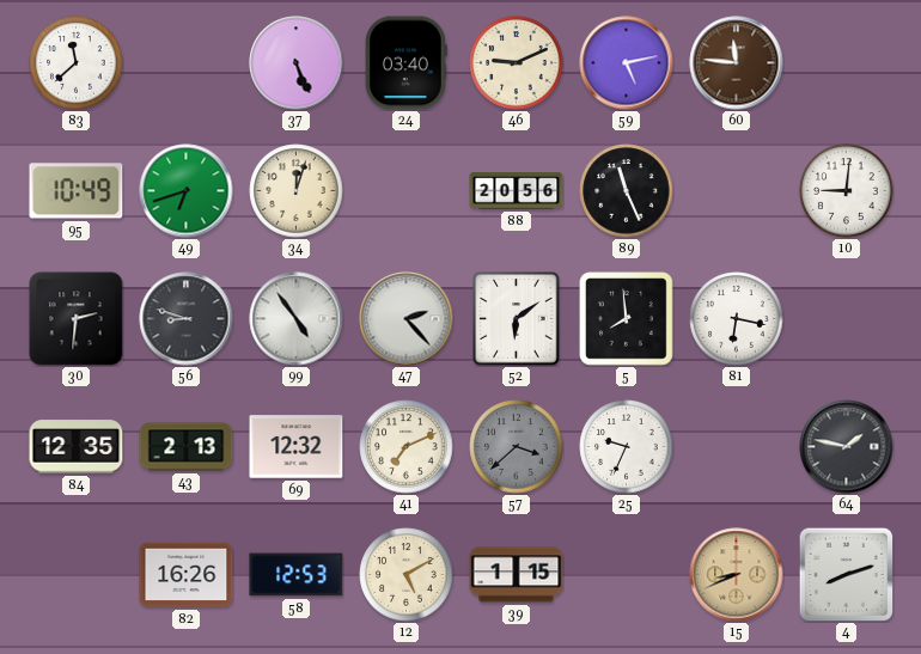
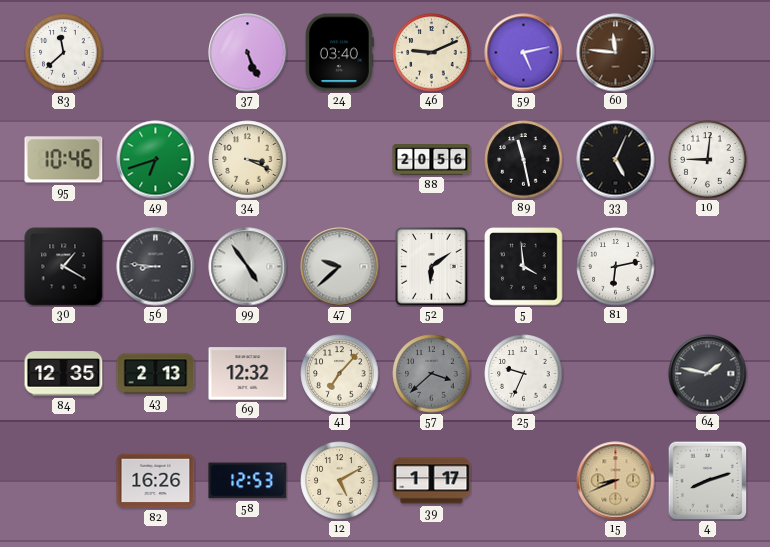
95: 10:49 -> 10:46 (64, 160)
34: 12:03 -> 3:19 (248, 160)
89: 11:26 -> 11:28 (524, 160)
33: none -> 5:04 (616, 160)
30: 2:31 -> 1:20 (64, 267)
56: 8:48 -> 8:46 (156, 267)
47: 2:23 -> 9:38 (340, 267)
5: 7:59 -> 3:59 (524, 267)
81: 6:17 -> 6:13 (616, 267)
41: 7:11 -> 7:07 (340, 374)
39: 1:15 -> 1:17 (432, 481)
